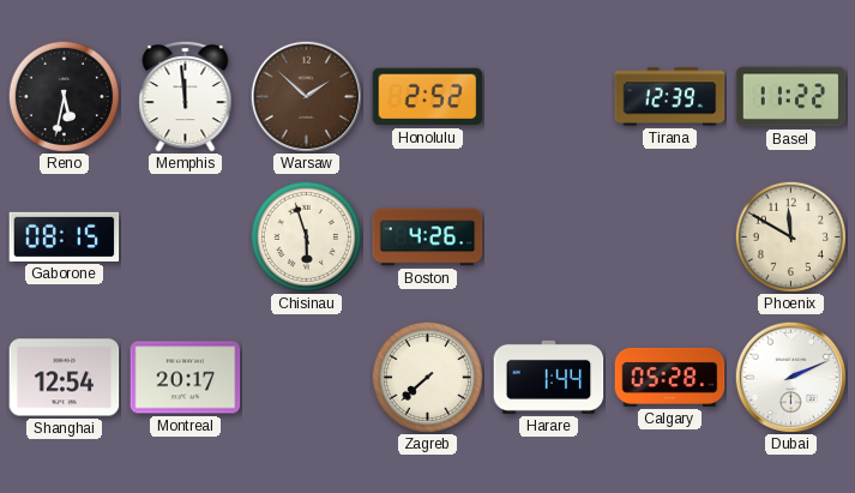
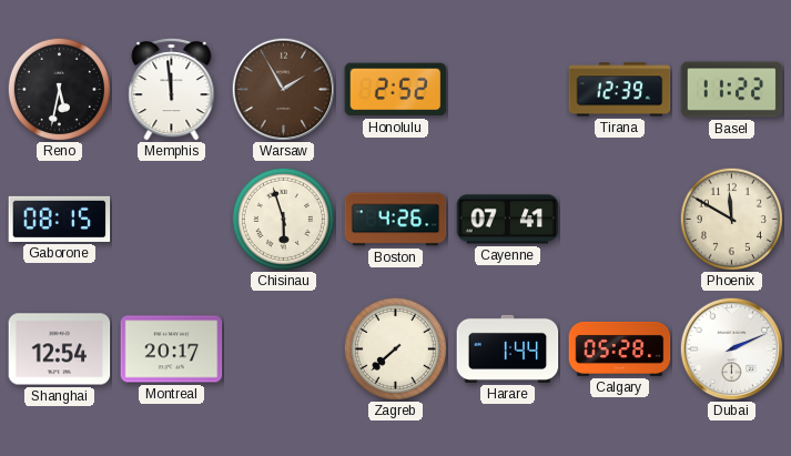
Warsaw: 1:52 -> 1:55 (283, 89)
Cayenne: none -> 07:41 (508, 220)
